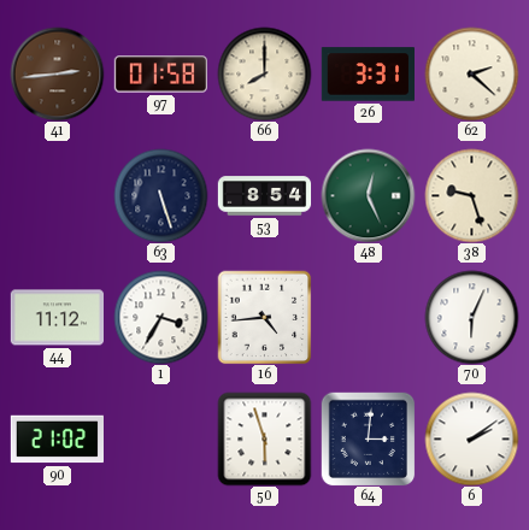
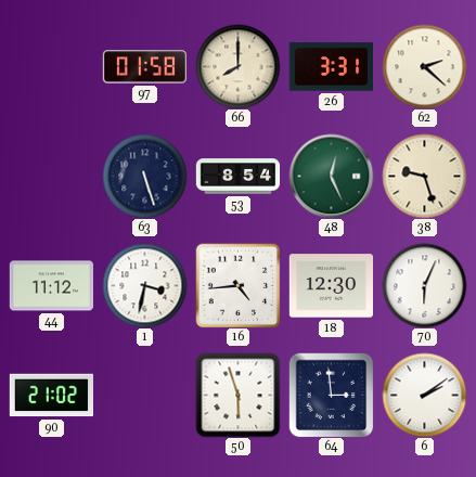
41: 2:44 -> none (57, 73)
1: 3:35 -> 3:32 (144, 285)
18: none -> 12:30 (331, 286)
64: 3:01 -> 2:59 (331, 395)
